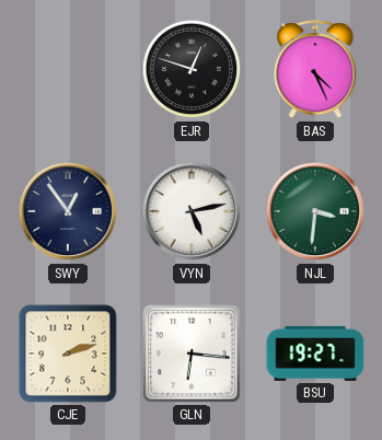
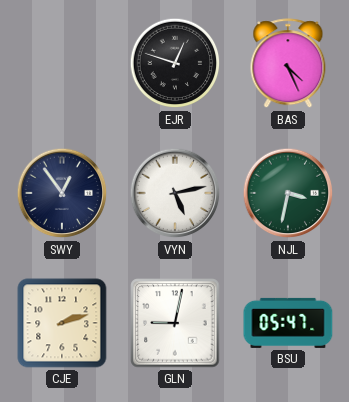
NJL: 3:31 -> 3:32 (288, 193)
GLN: 6:16 -> 9:02 (175, 323)
BSU: 19:27 -> 05:47 (288, 323)
